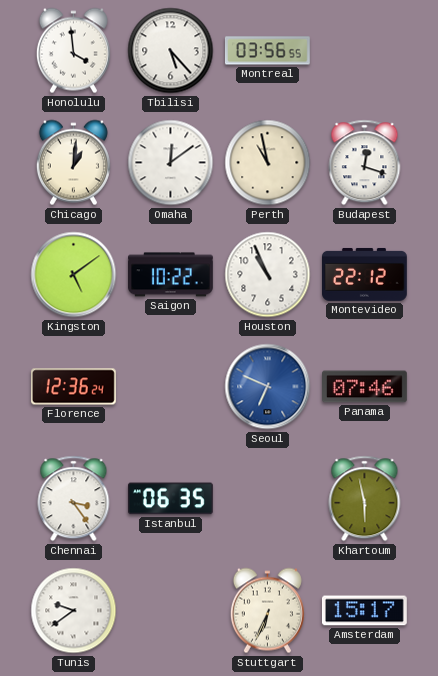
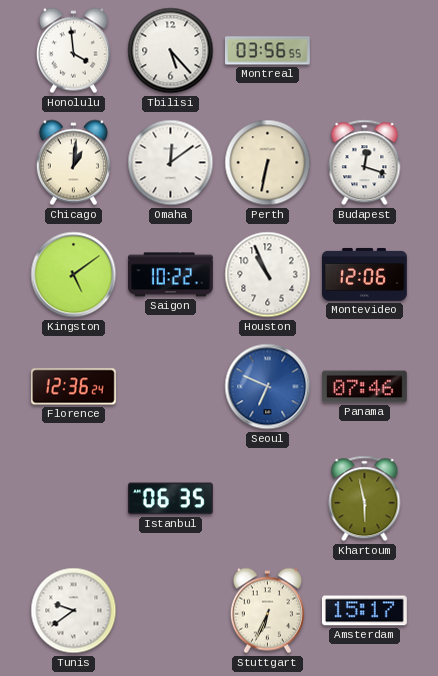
Perth: 10:58 -> 6:32 (268, 163)
Montevideo: 22:12 -> 12:06 (365, 274)
Chennai: 3:24 -> none (74, 499)
